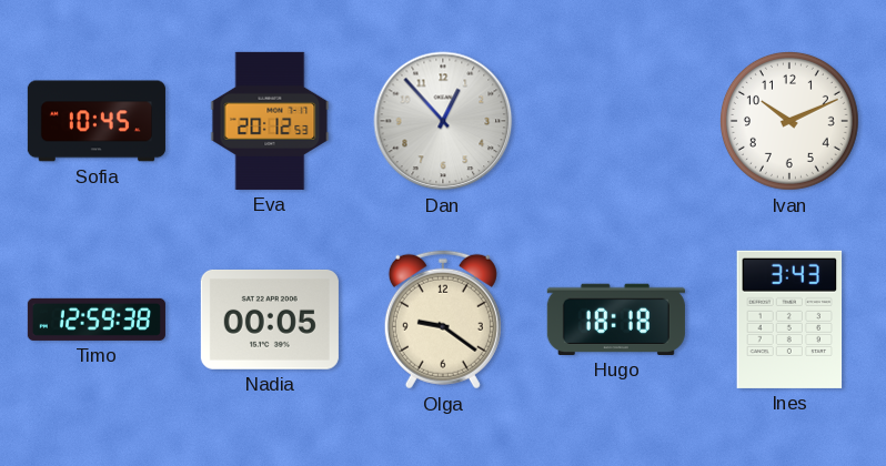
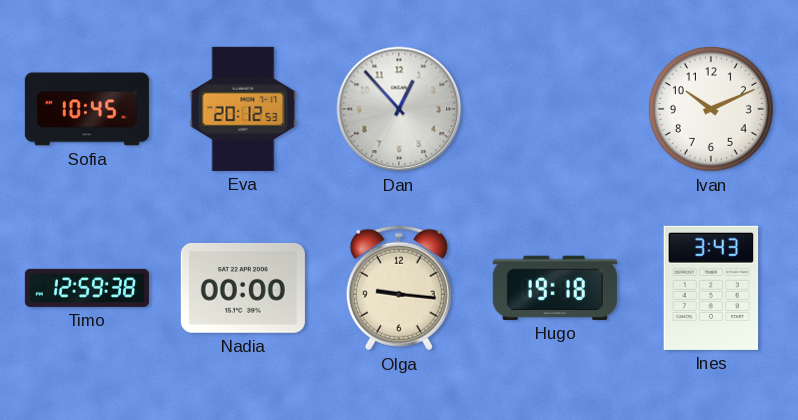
Nadia: 00:05 -> 00:00 (243, 288)
Olga: 9:21 -> 9:16 (399, 288)
Hugo: 18:18 -> 19:18 (555, 288)
